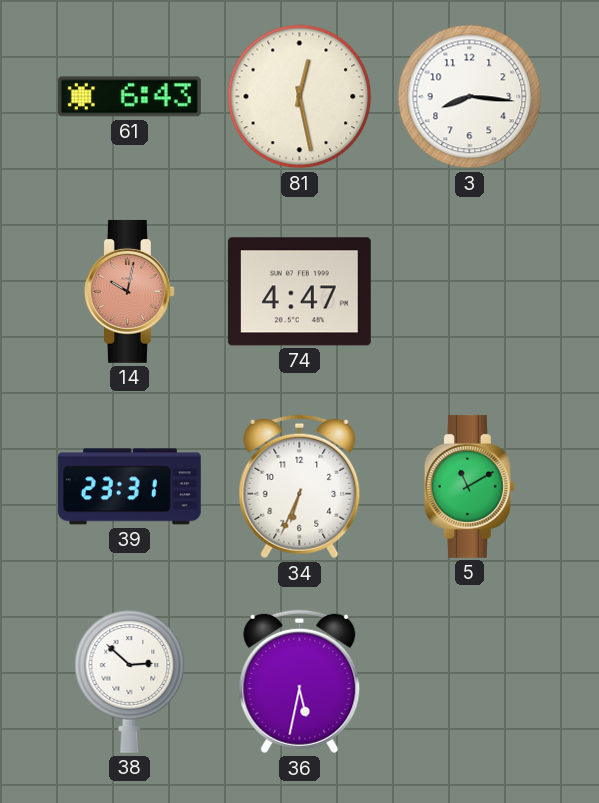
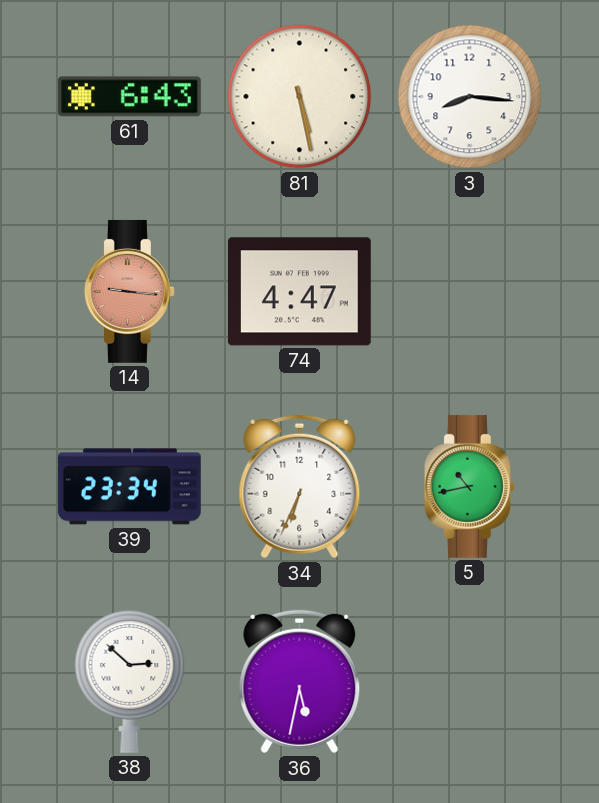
81: 12:28 -> 5:28 (300, 97)
14: 10:02 -> 9:16 (129, 291)
39: 23:31 -> 23:34 (129, 487)
5: 11:10 -> 10:43 (469, 486)
